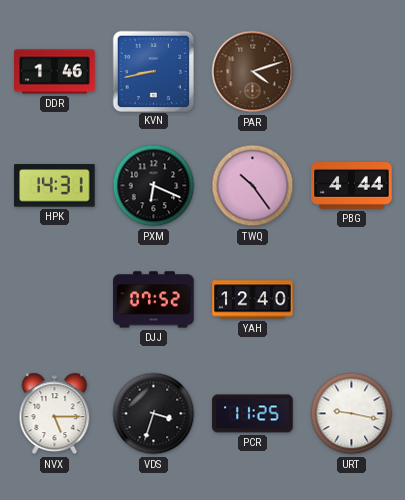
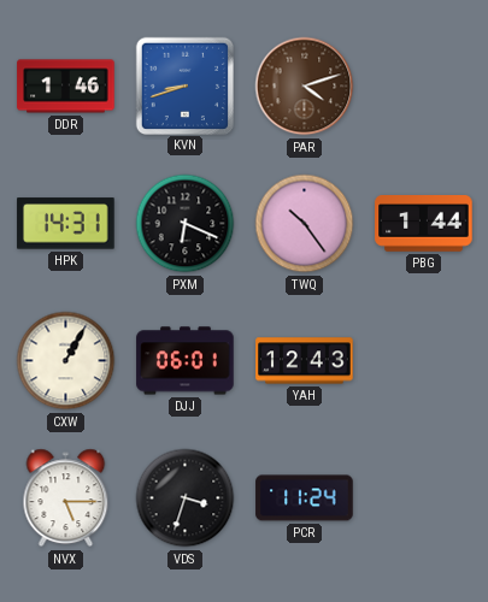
KVN: 8:43 -> 8:42 (184, 85)
PBG: 4:44 -> 1:44 (424, 224)
CXW: none -> 1:05 (66, 361)
DJJ: 07:52 -> 06:01 (186, 361)
YAH: 12:40 -> 12:43 (305, 361)
PCR: 11:25 -> 11:24 (305, 498)
URT: 9:17 -> none (352, 414)
